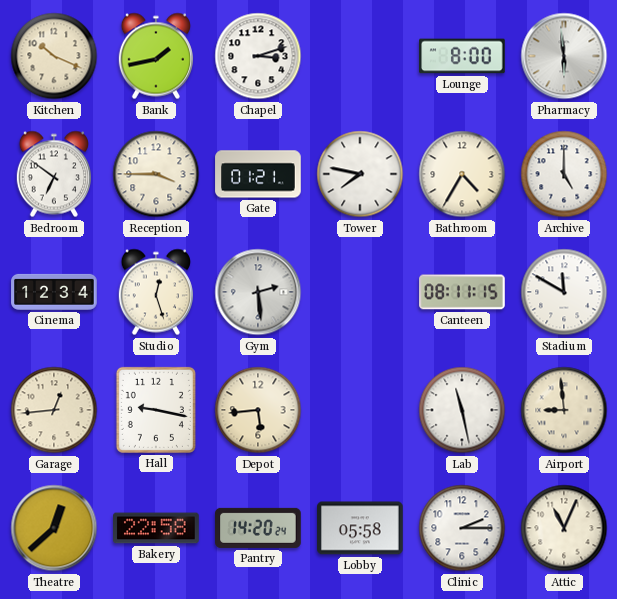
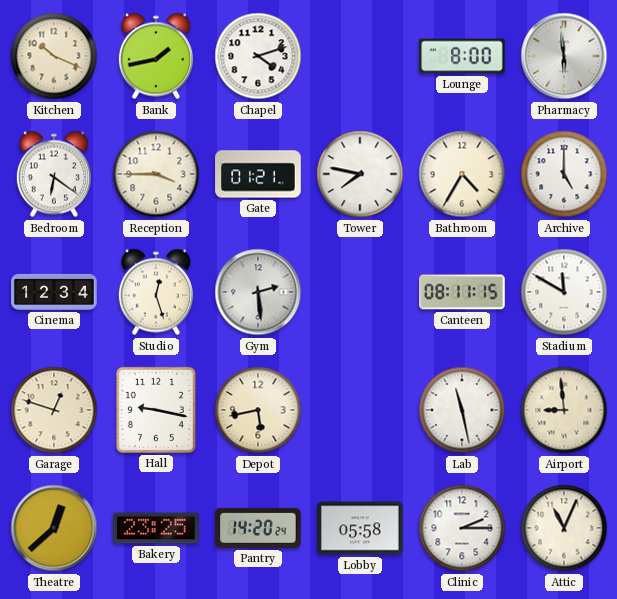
Chapel: 3:12 -> 4:12 (258, 56)
Bedroom: 6:51 -> 6:21 (54, 174)
Garage: 12:44 -> 12:48 (54, 410)
Depot: 5:44 -> 5:43 (258, 410)
Bakery: 22:58 -> 23:25 (156, 528)
